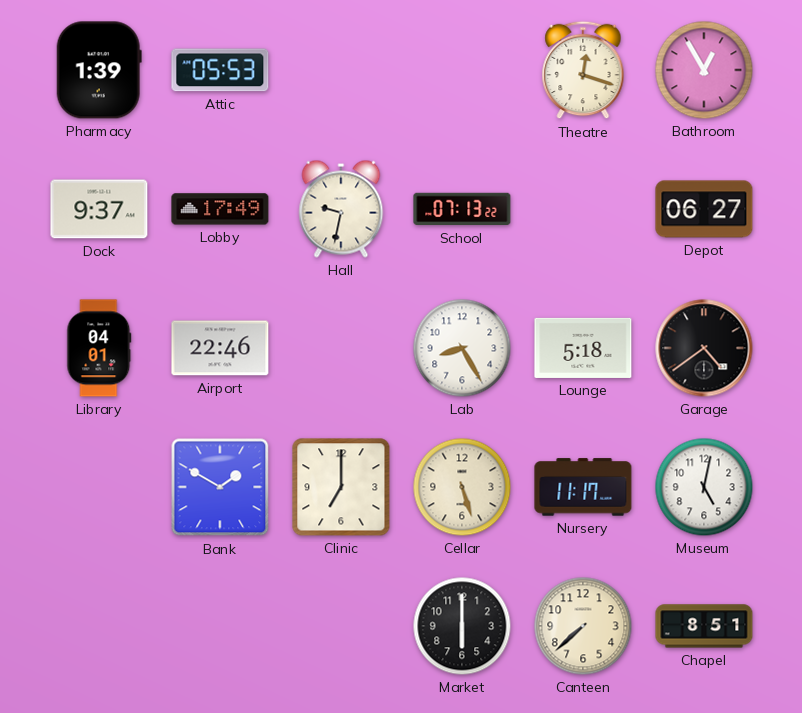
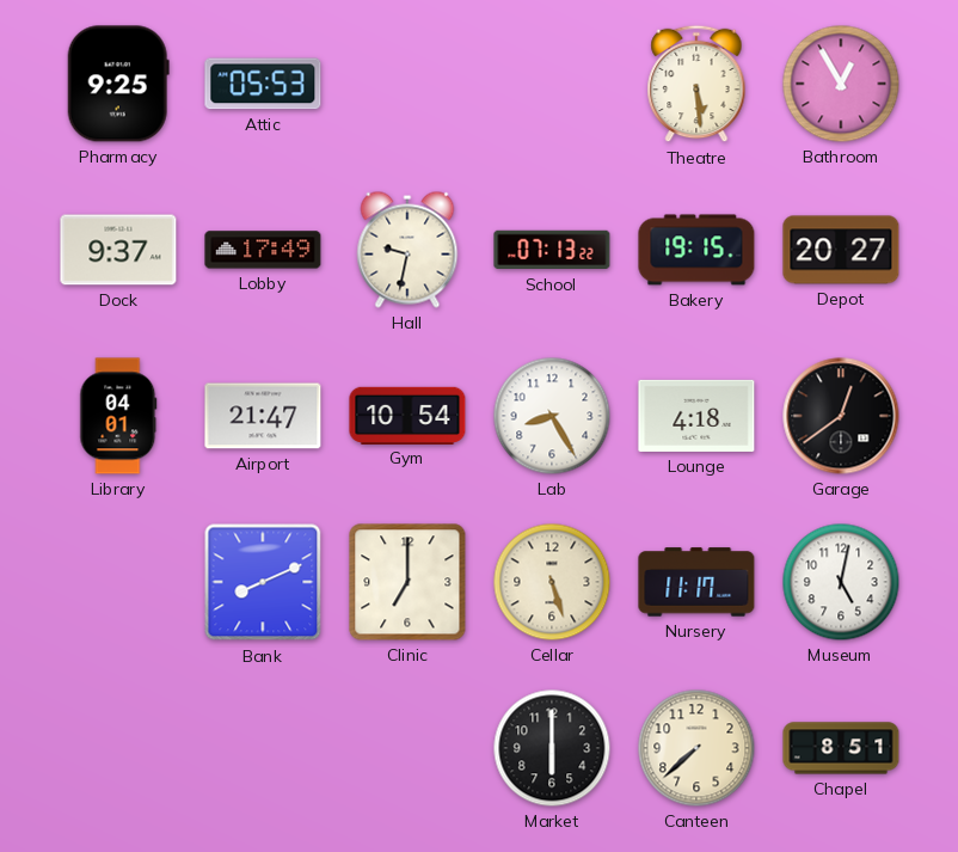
Pharmacy: 1:39 -> 9:25 (118, 84)
Theatre: 12:18 -> 5:29 (696, 84)
Bakery: none -> 19:15 (696, 250)
Depot: 06:27 -> 20:27 (841, 250)
Airport: 22:46 -> 21:47 (263, 416)
Gym: none -> 10:54 (407, 415)
Lounge: 5:18 -> 4:18 (696, 416)
Garage: 4:39 -> 12:39 (841, 416)
Bank: 1:50 -> 8:11 (263, 582)
